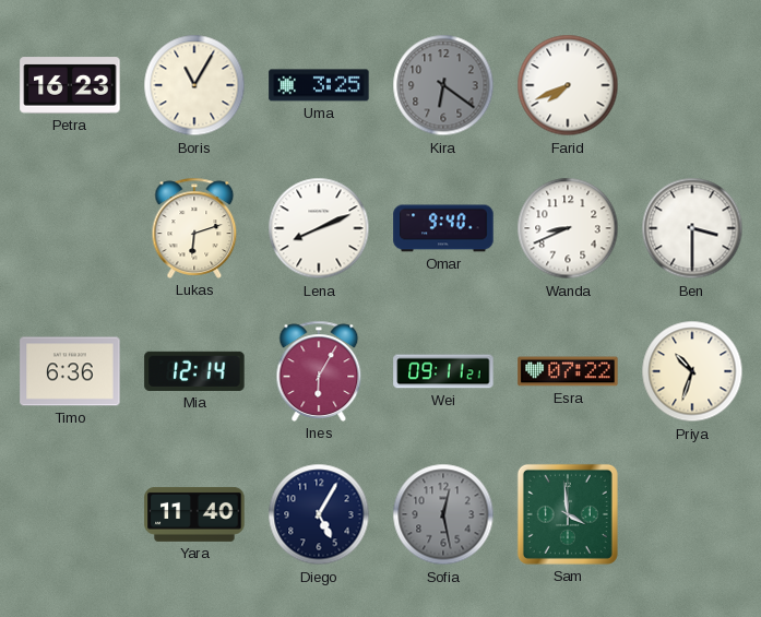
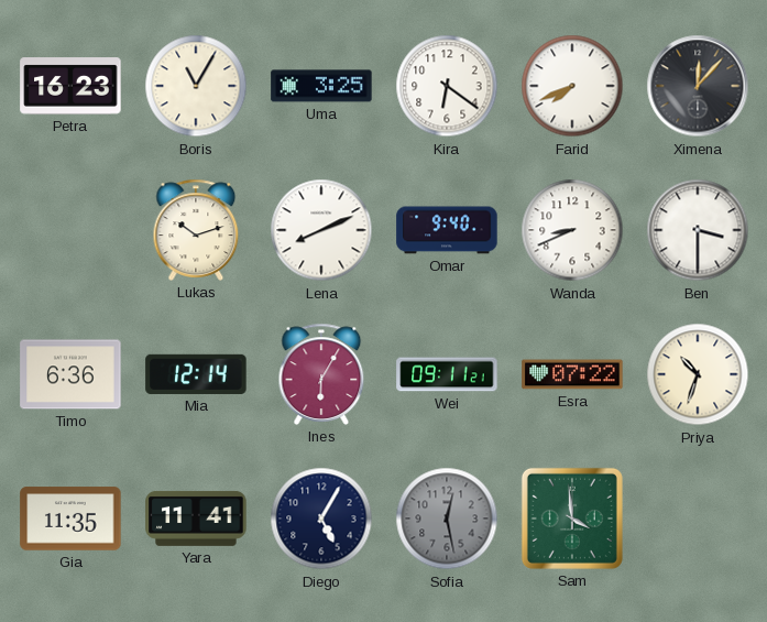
Kira dial: grey -> white (447, 86)
Ximena: none -> 12:07 (698, 86)
Lukas: 6:12 -> 10:12 (196, 230)
Gia: none -> 11:35 (70, 519)
Yara: 11:40 -> 11:41 (196, 519)
